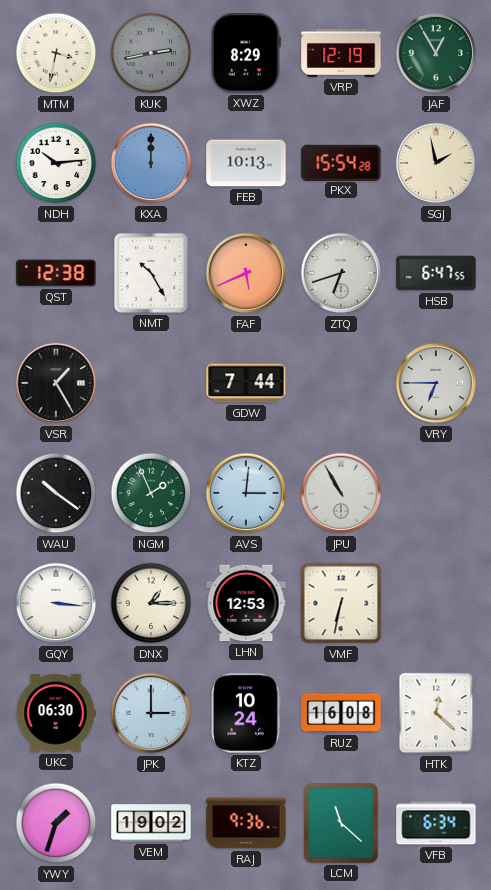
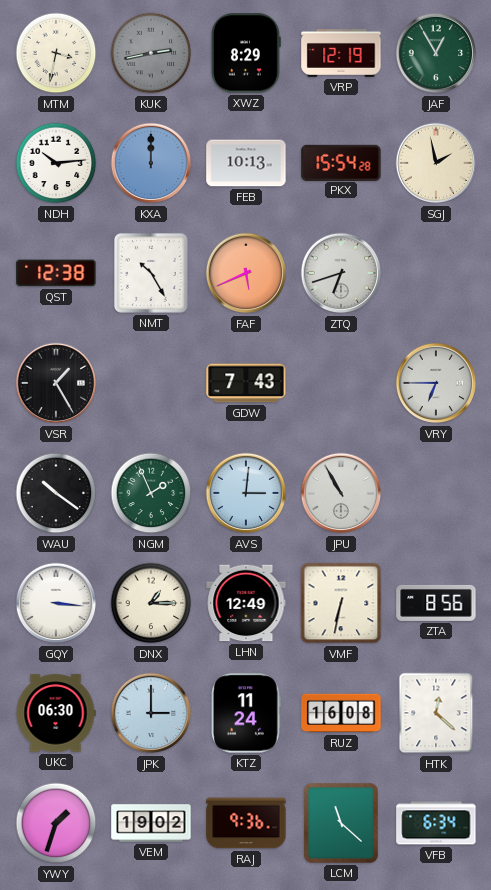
HSB: 6:47 -> none (436, 273)
GDW: 7:44 -> 7:43 (246, 383)
LHN: 12:53 -> 12:49 (246, 603)
ZTA: none -> 8:56 (436, 603)
KTZ: 10:24 -> 11:24 (247, 713)
